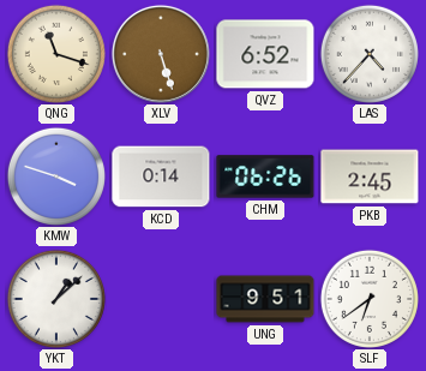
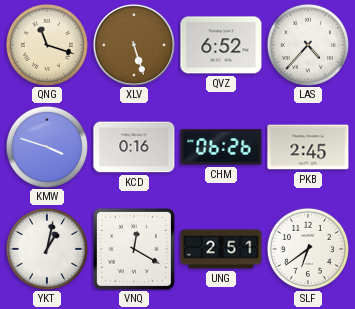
KCD: 0:14 -> 0:16 (134, 147)
YKT: 1:08 -> 1:02 (47, 249)
VNQ: none -> 12:20 (134, 249)
UNG: 9:51 -> 2:51 (221, 249)
